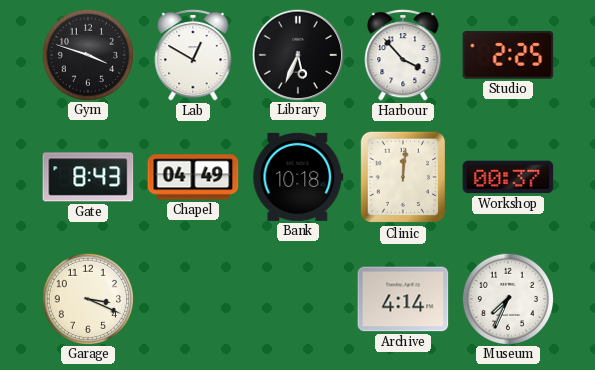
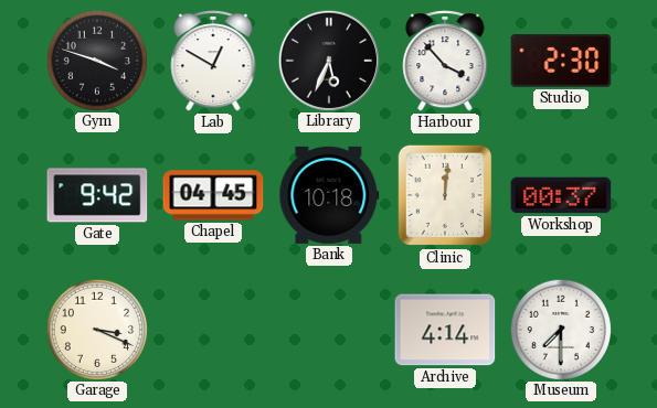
Studio: 2:25 -> 2:30 (561, 61)
Gate: 8:43 -> 9:42 (97, 195)
Chapel: 04:49 -> 04:45 (213, 195)
Museum: 7:34 -> 7:30 (560, 329)
